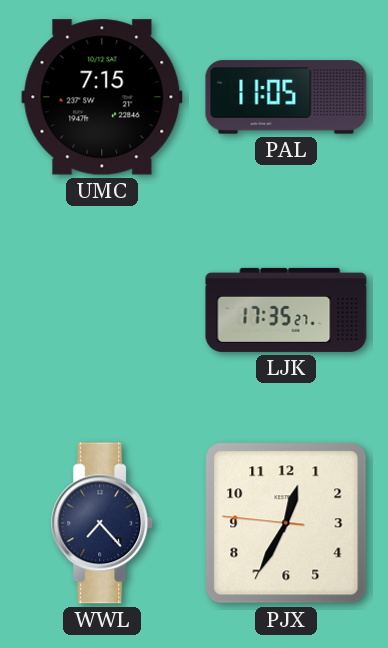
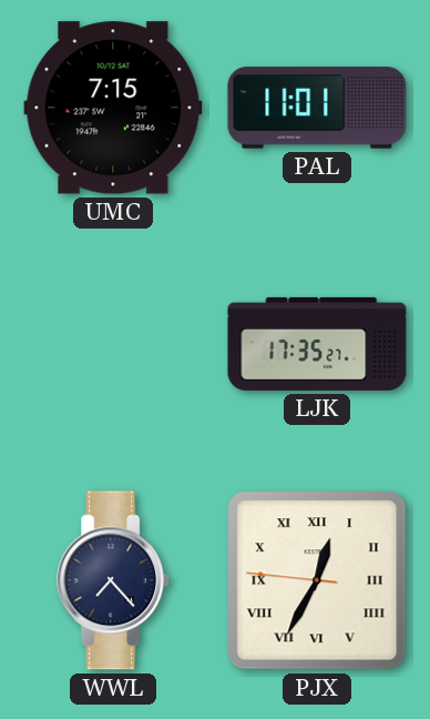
PAL: 11:05 -> 11:01 (317, 108)
PJX numerals: Arabic -> Roman (317, 580)
